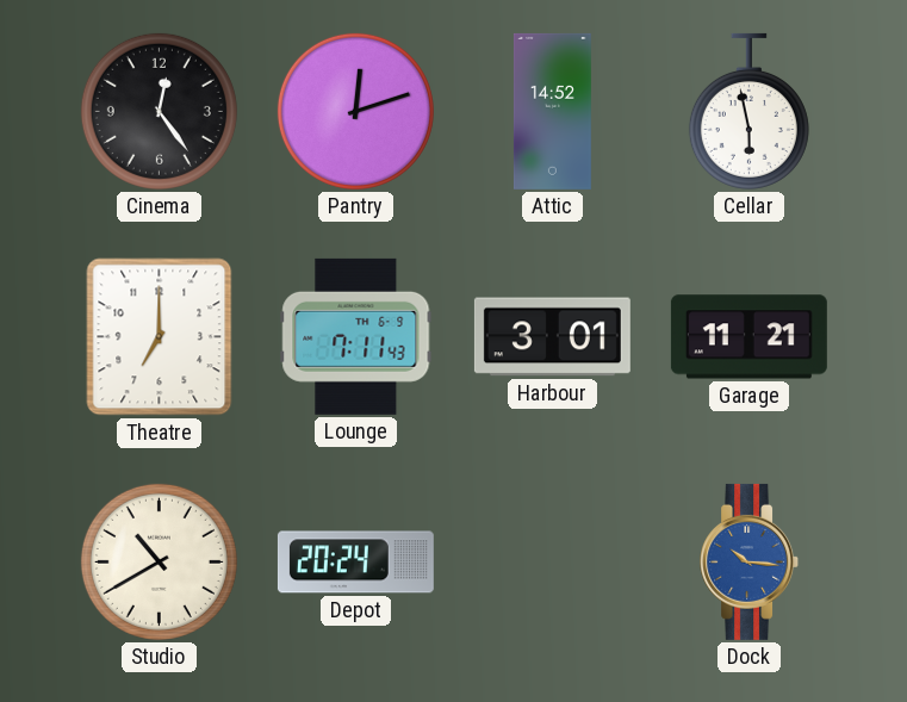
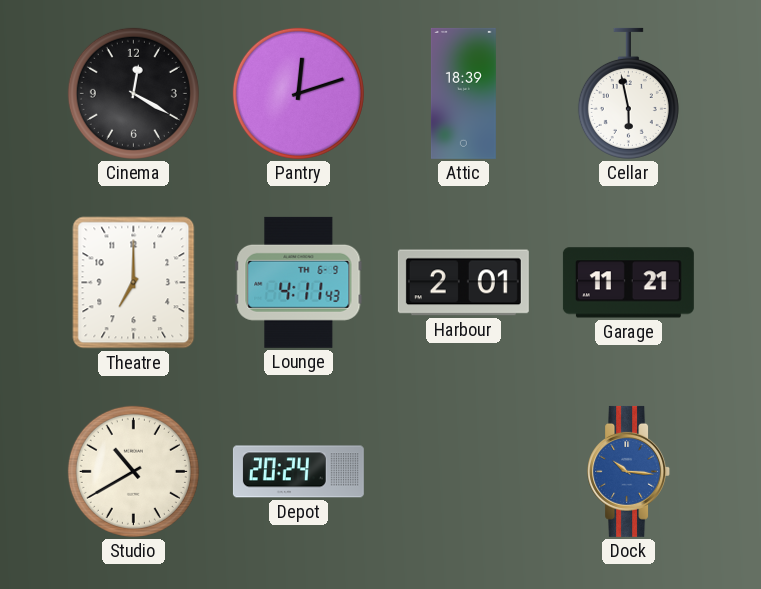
Cinema: 12:24 -> 12:20 (133, 93)
Attic: 14:52 -> 18:39 (463, 93)
Lounge: 7:11 -> 4:11 (299, 282)
Harbour: 3:01 -> 2:01 (463, 283)
